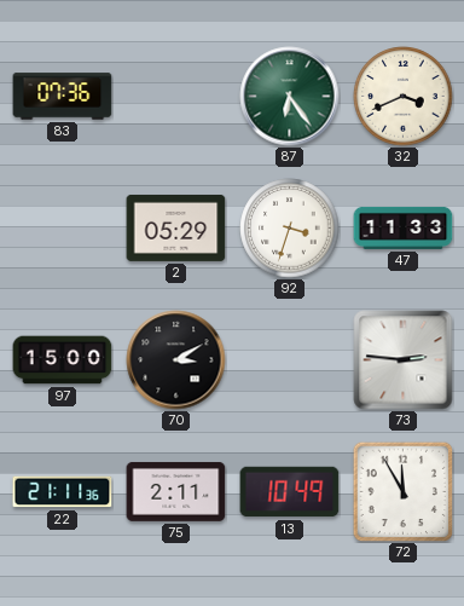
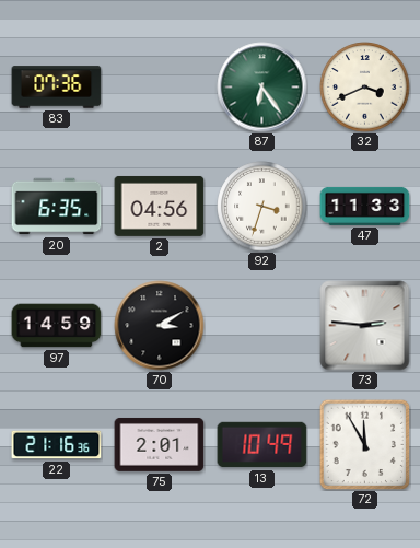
20: none -> 6:35 (57, 207)
2: 05:29 -> 04:56 (160, 206)
97: 15:00 -> 14:59 (57, 326)
22: 21:11 -> 21:16 (57, 445)
75: 2:11 -> 2:01 (160, 444)
